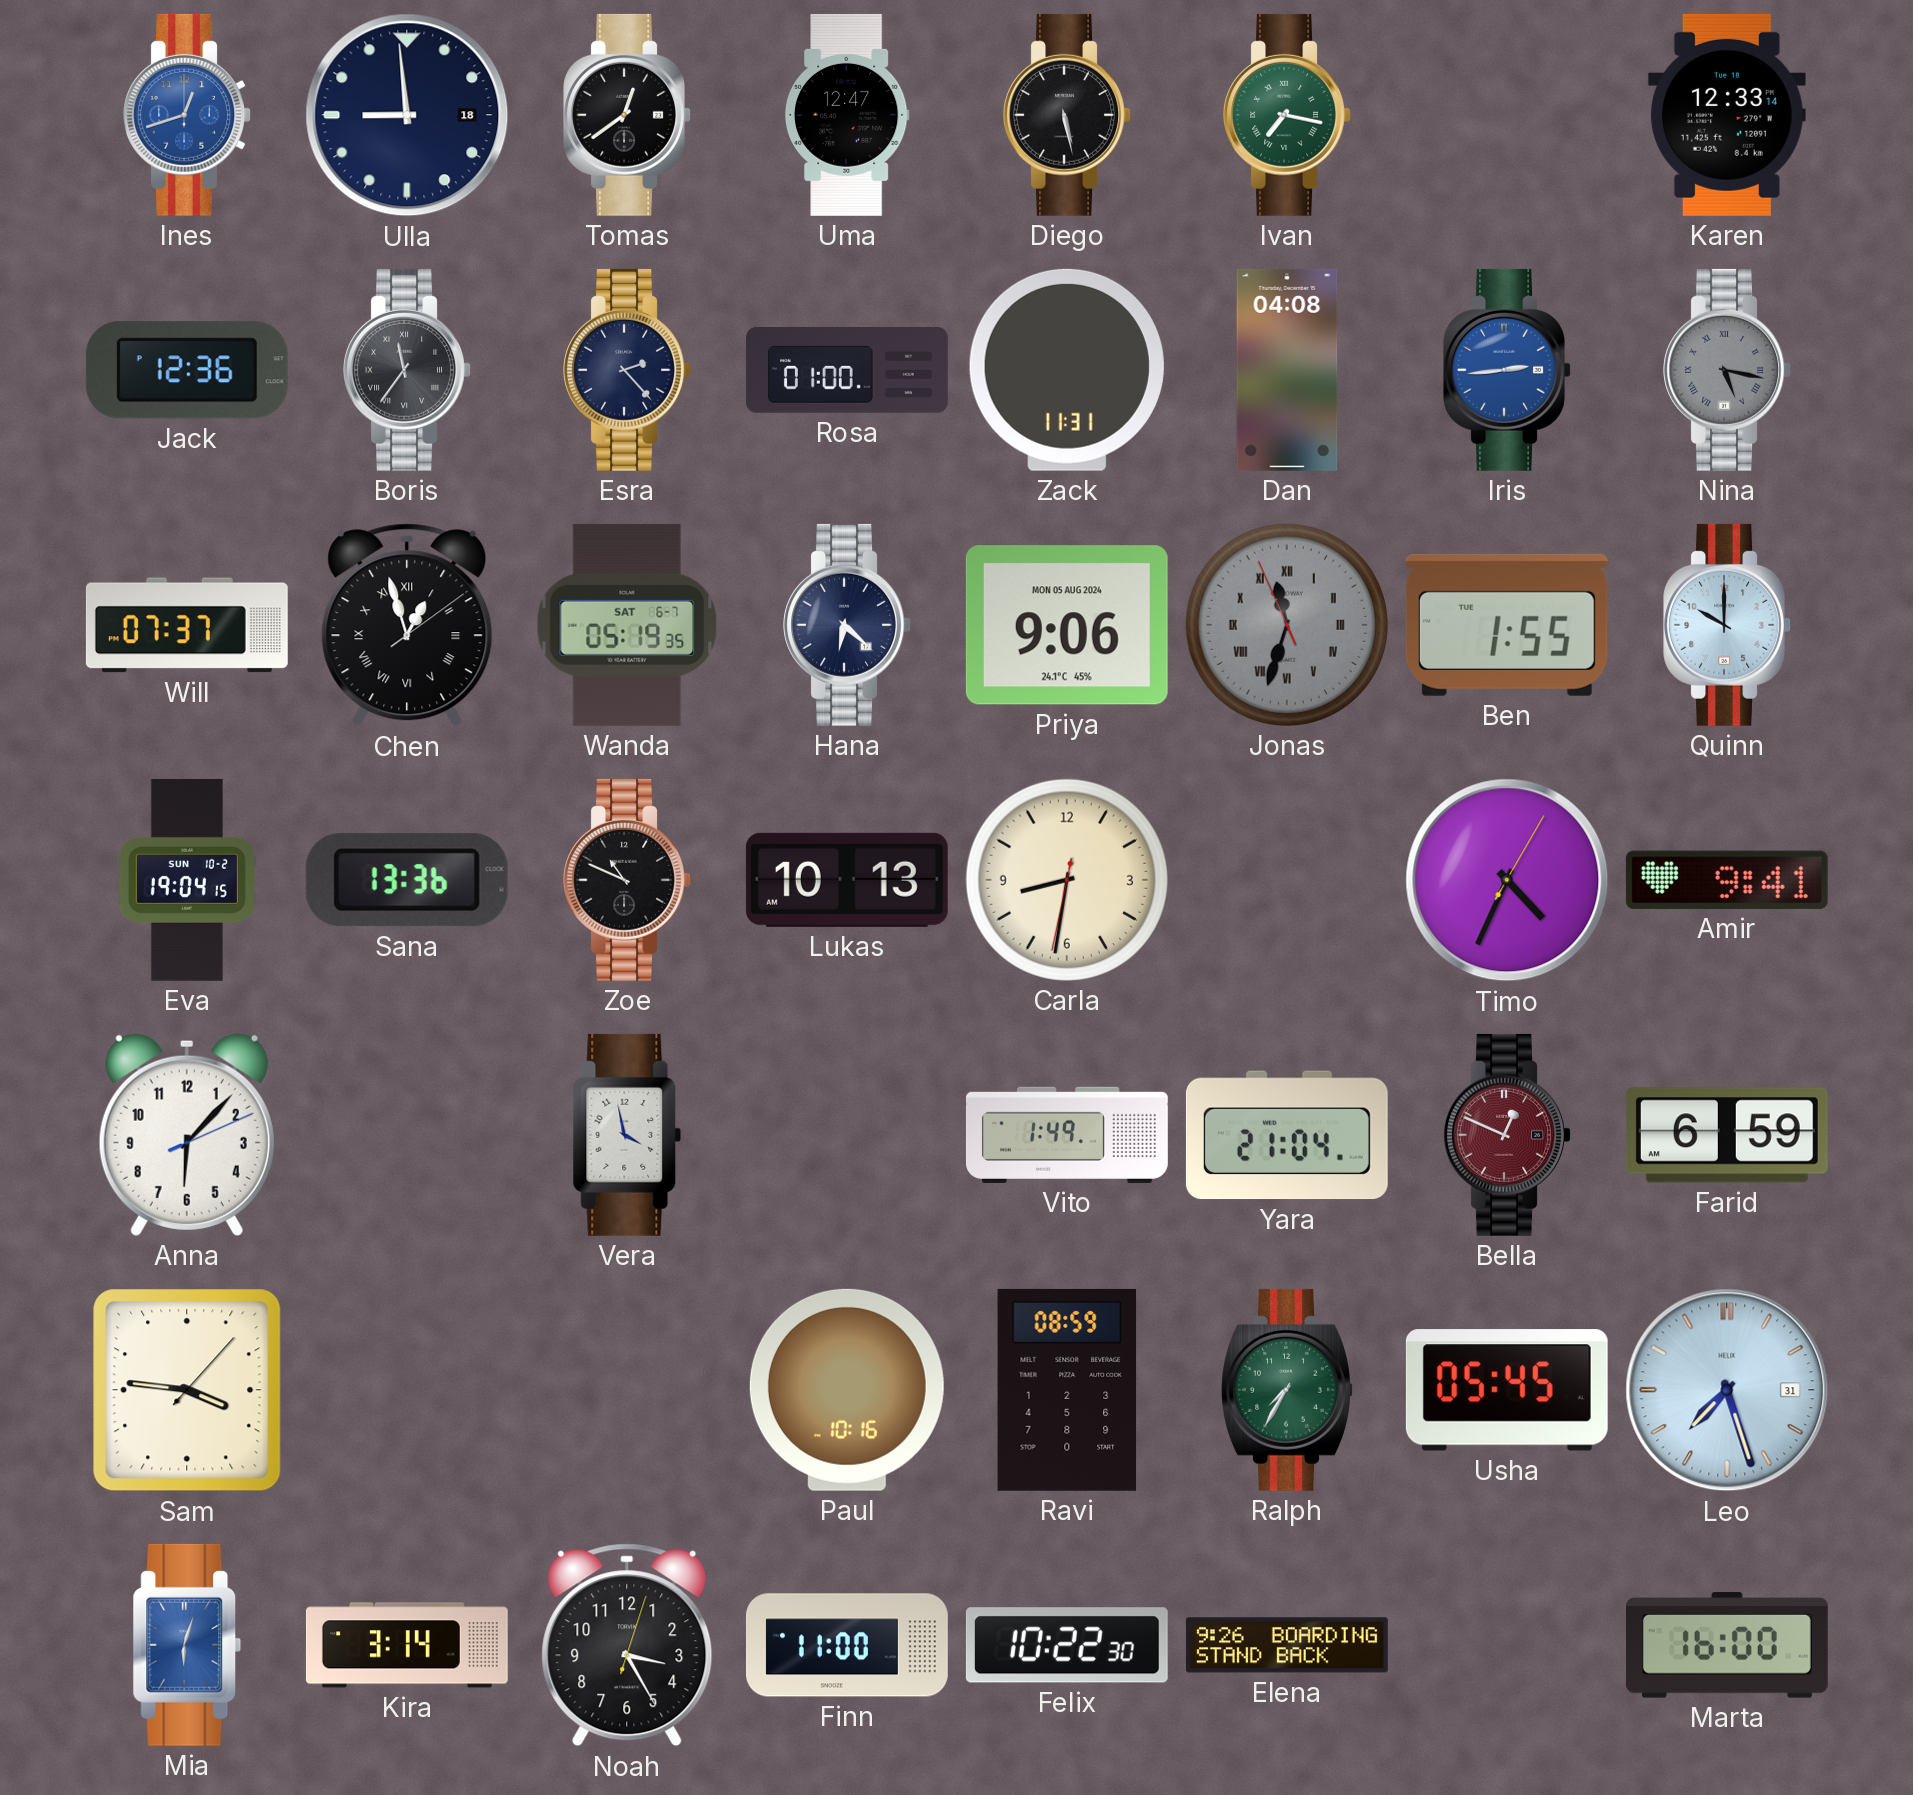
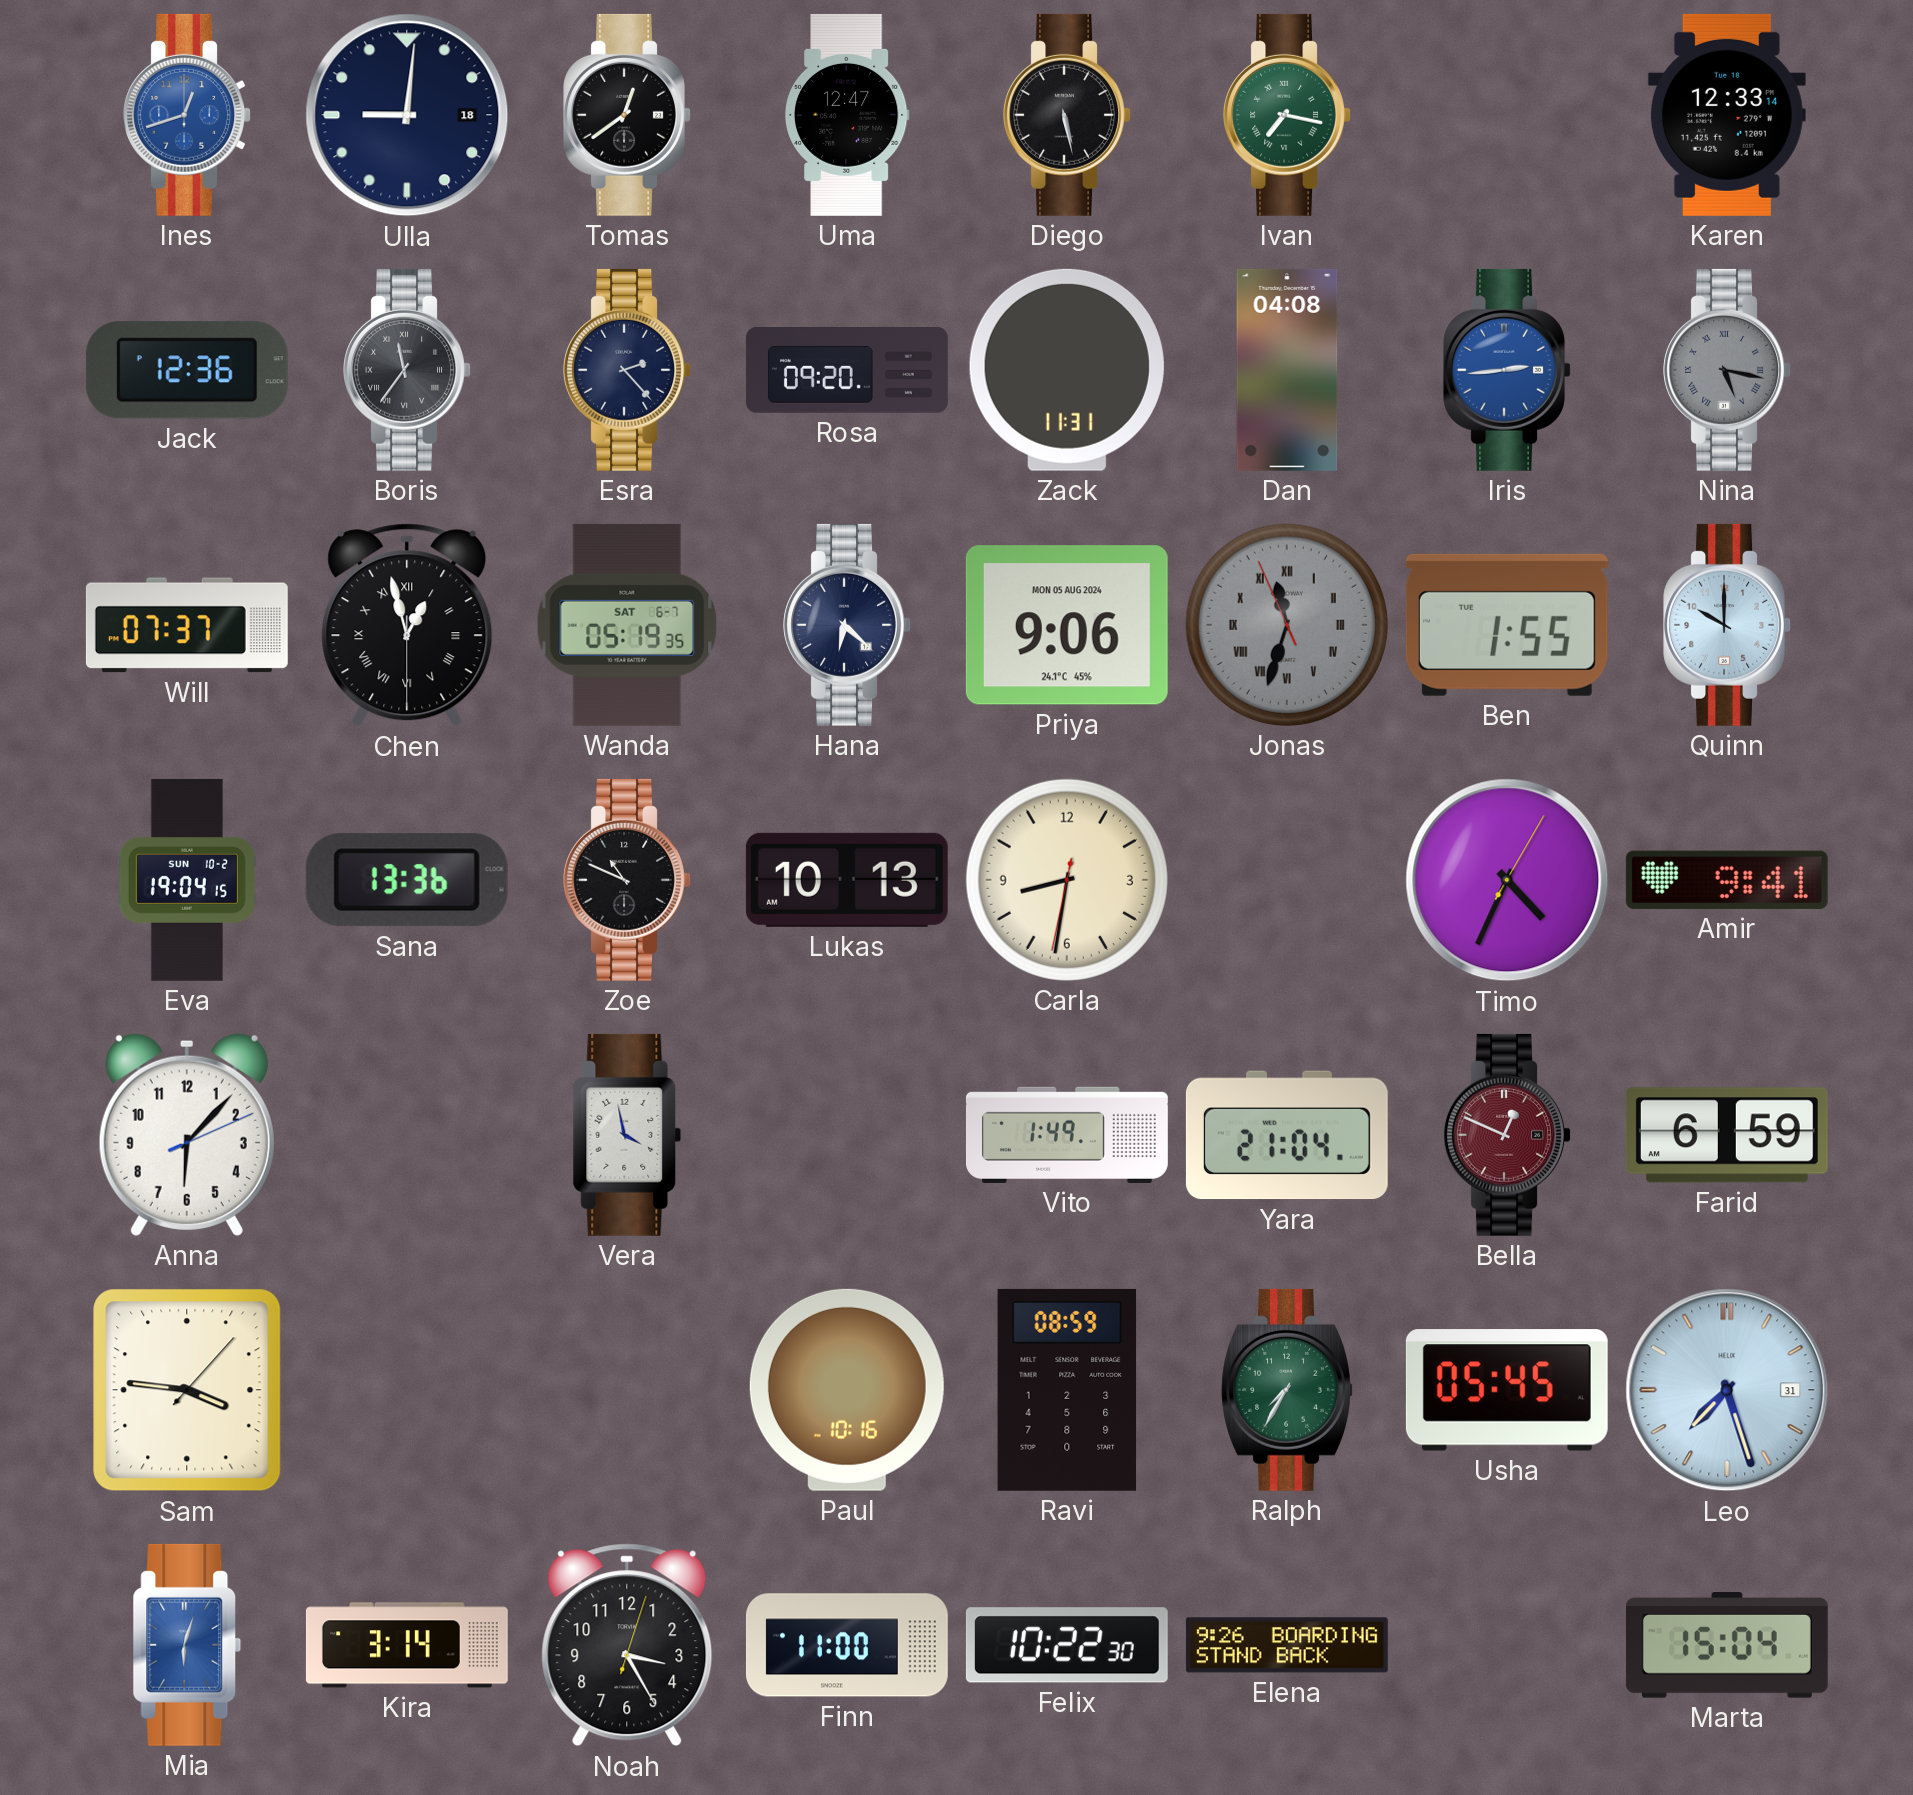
Ulla: 8:59 -> 9:01 (407, 115)
Rosa: 01:00 -> 09:20 (847, 370)
Chen: 12:57:09 -> 12:57:30 (407, 625)
Marta: 16:00 -> 15:04 (1727, 1645)
